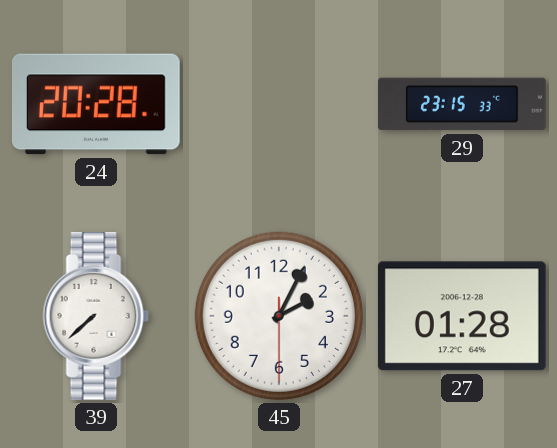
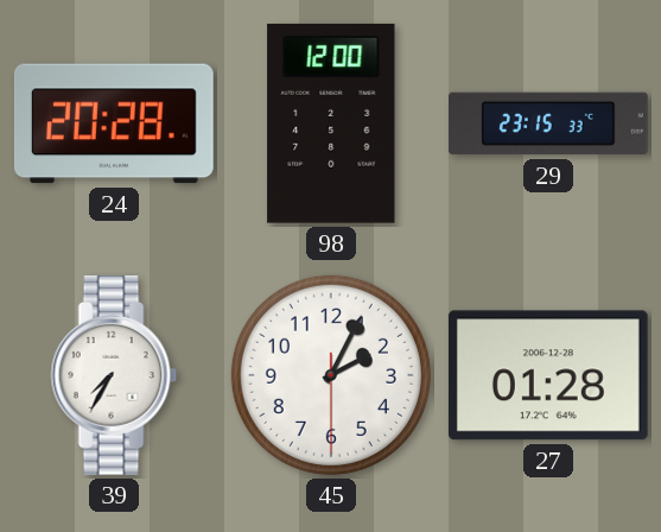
98: none -> 12:00 (331, 123)
39: 7:38 -> 7:35 (114, 376)
